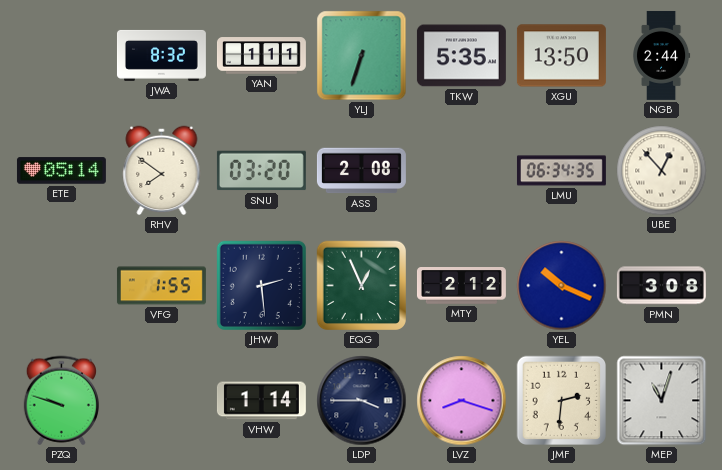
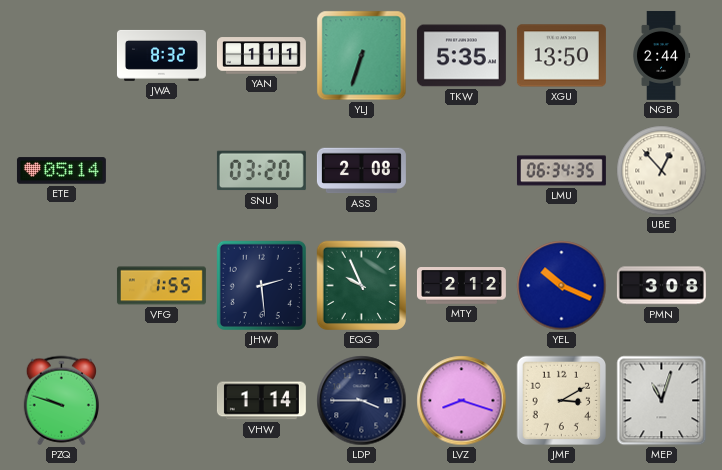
RHV: 7:51 -> none (162, 171)
EQG: 12:56 -> 9:56 (361, 286)
JMF: 2:31 -> 3:10 (561, 401)
